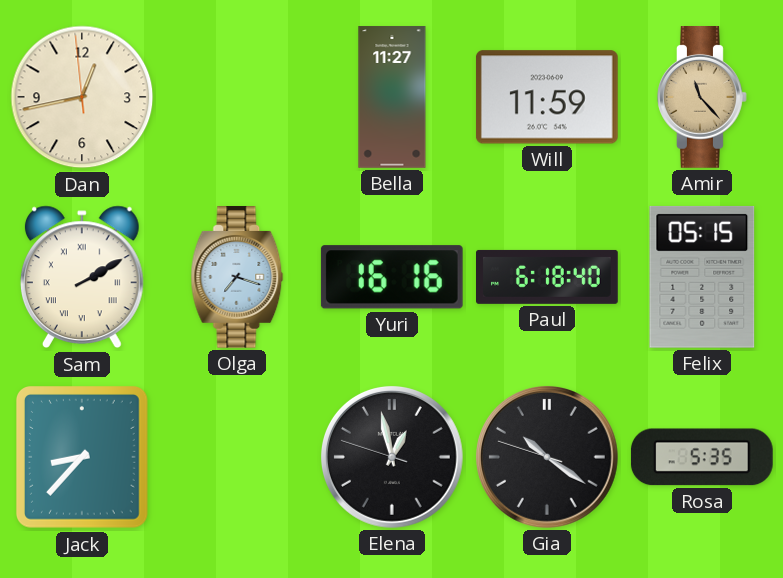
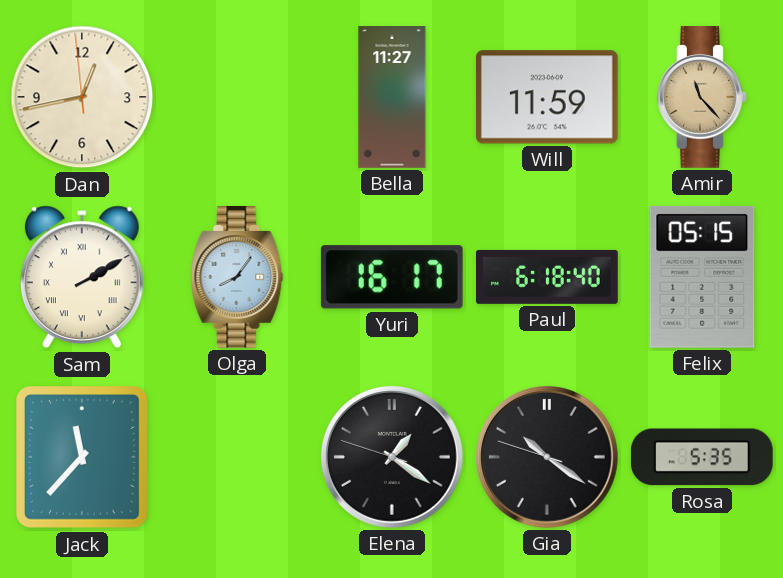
Olga: 7:18 -> 8:06 (237, 278)
Yuri: 16:16 -> 16:17 (392, 277)
Jack: 8:37 -> 11:37 (82, 458)
Elena: 12:57 -> 1:20 (392, 457)
